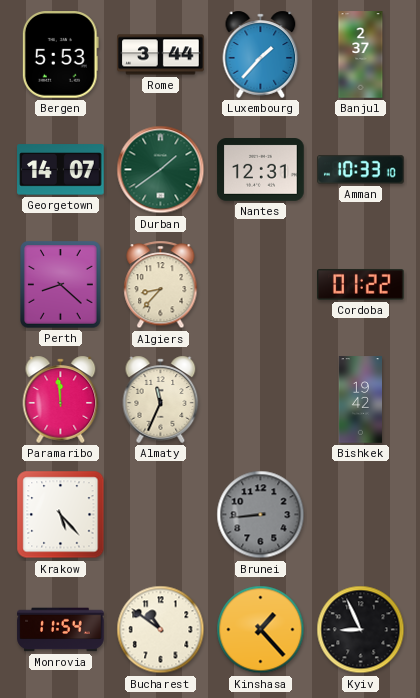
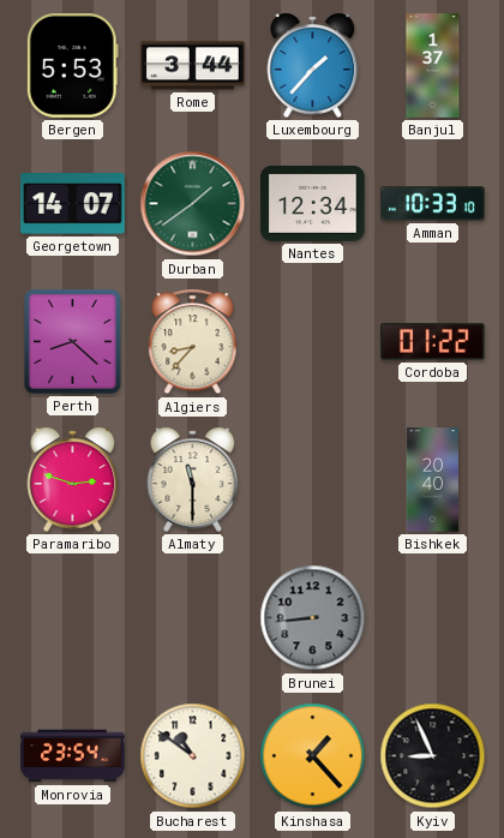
Banjul: 2:37 -> 1:37 (433, 66)
Nantes: 12:31 -> 12:34 (313, 204)
Paramaribo: 11:59 -> 2:48 (73, 479)
Almaty: 11:34 -> 11:30 (193, 479)
Bishkek: 19:42 -> 20:40 (432, 480)
Krakow: 5:23 -> none (61, 515)
Monrovia: 11:54 -> 23:54 (73, 756)
